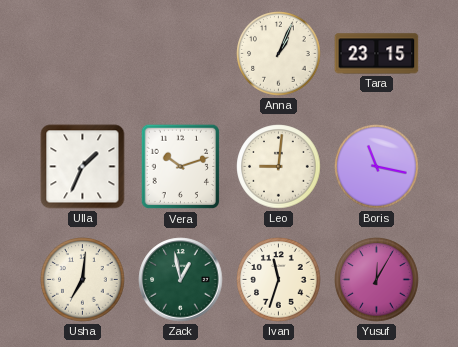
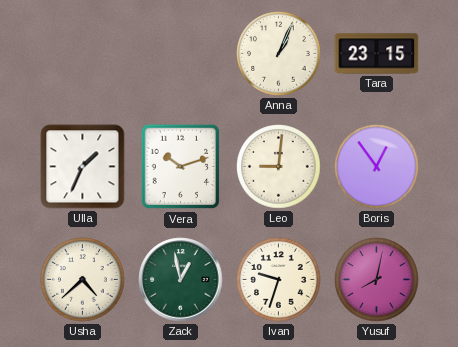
Boris: 11:17 -> 12:54 (377, 167)
Usha: 7:01 -> 4:38 (83, 280)
Ivan: 11:33 -> 9:33 (279, 280)
Yusuf: 12:05 -> 8:02 (377, 280)
